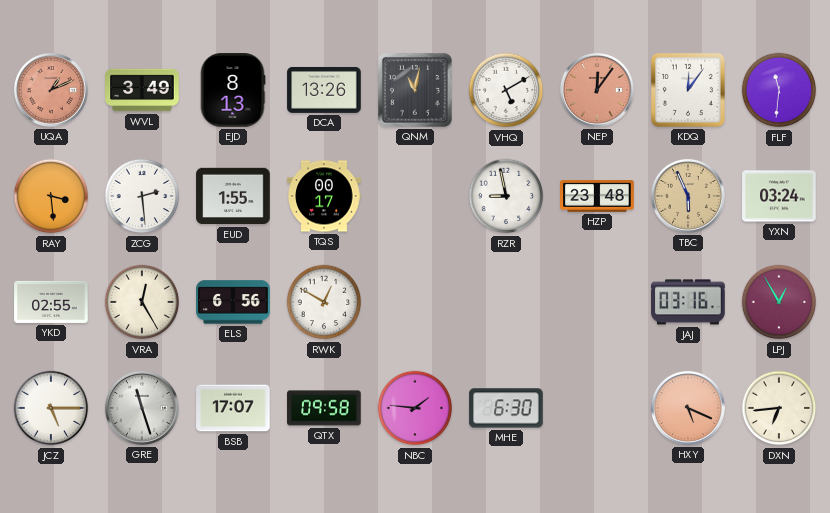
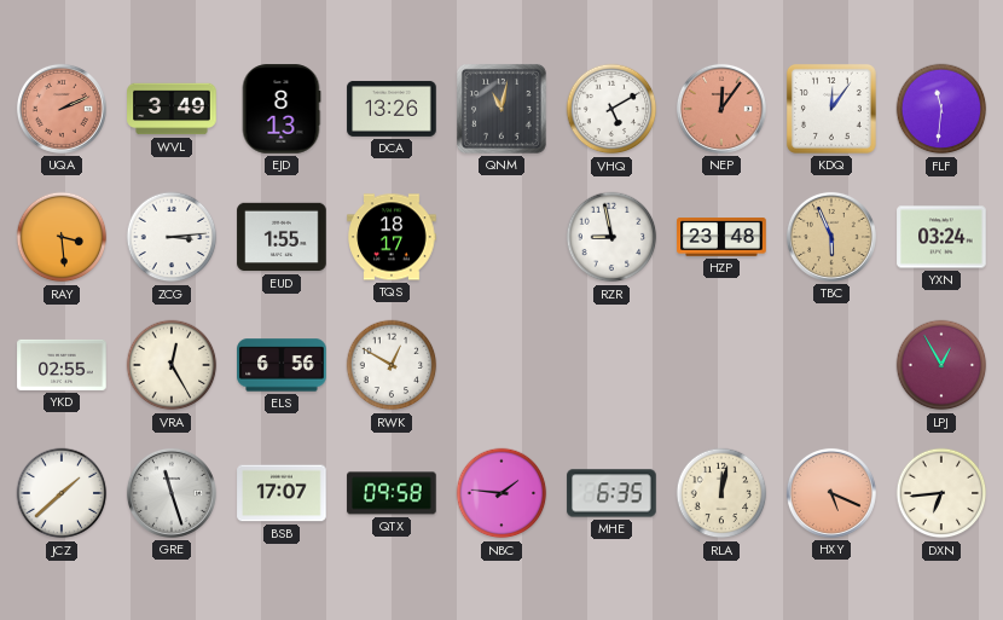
UQA: 1:11 -> 2:11 (62, 109)
ZCG: 2:29 -> 3:14 (172, 237)
TQS: 00:17 -> 18:17 (392, 237)
JAJ: 03:16 -> none (688, 302)
JCZ: 5:15 -> 1:38 (62, 493)
MHE: 6:30 -> 6:35 (611, 493)
RLA: none -> 12:02 (721, 493)
